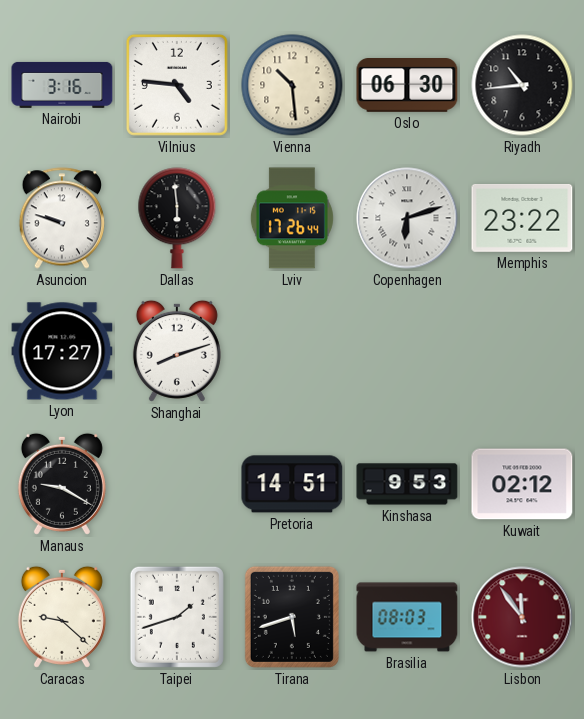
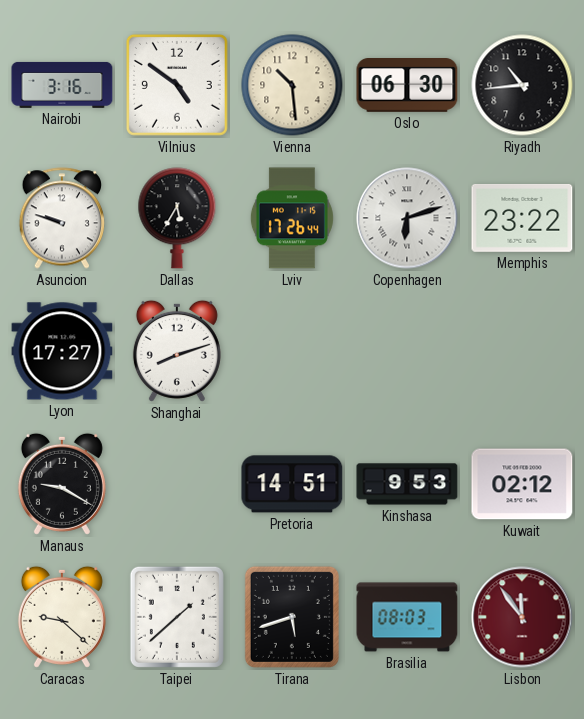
Vilnius: 4:46 -> 4:51 (177, 85)
Dallas: 5:59 -> 5:35 (177, 218)
Taipei: 1:42 -> 1:38 (177, 617)
